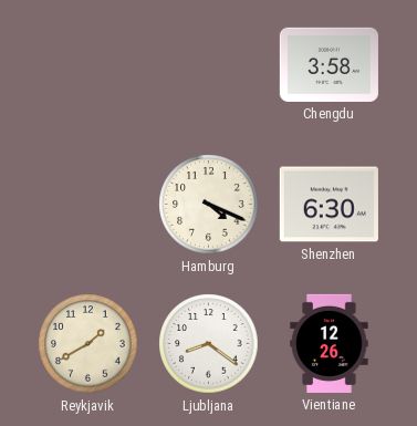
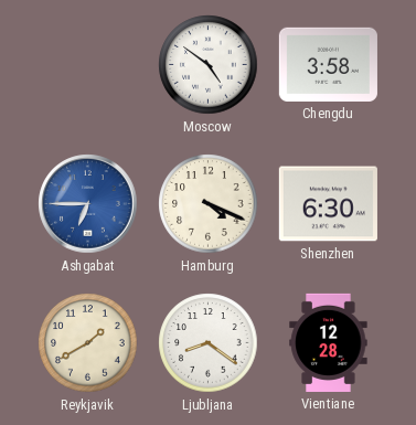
Moscow: none -> 4:51 (209, 65)
Ashgabat: none -> 6:45 (88, 204)
Vientiane: 12:26 -> 12:28 (329, 342)
